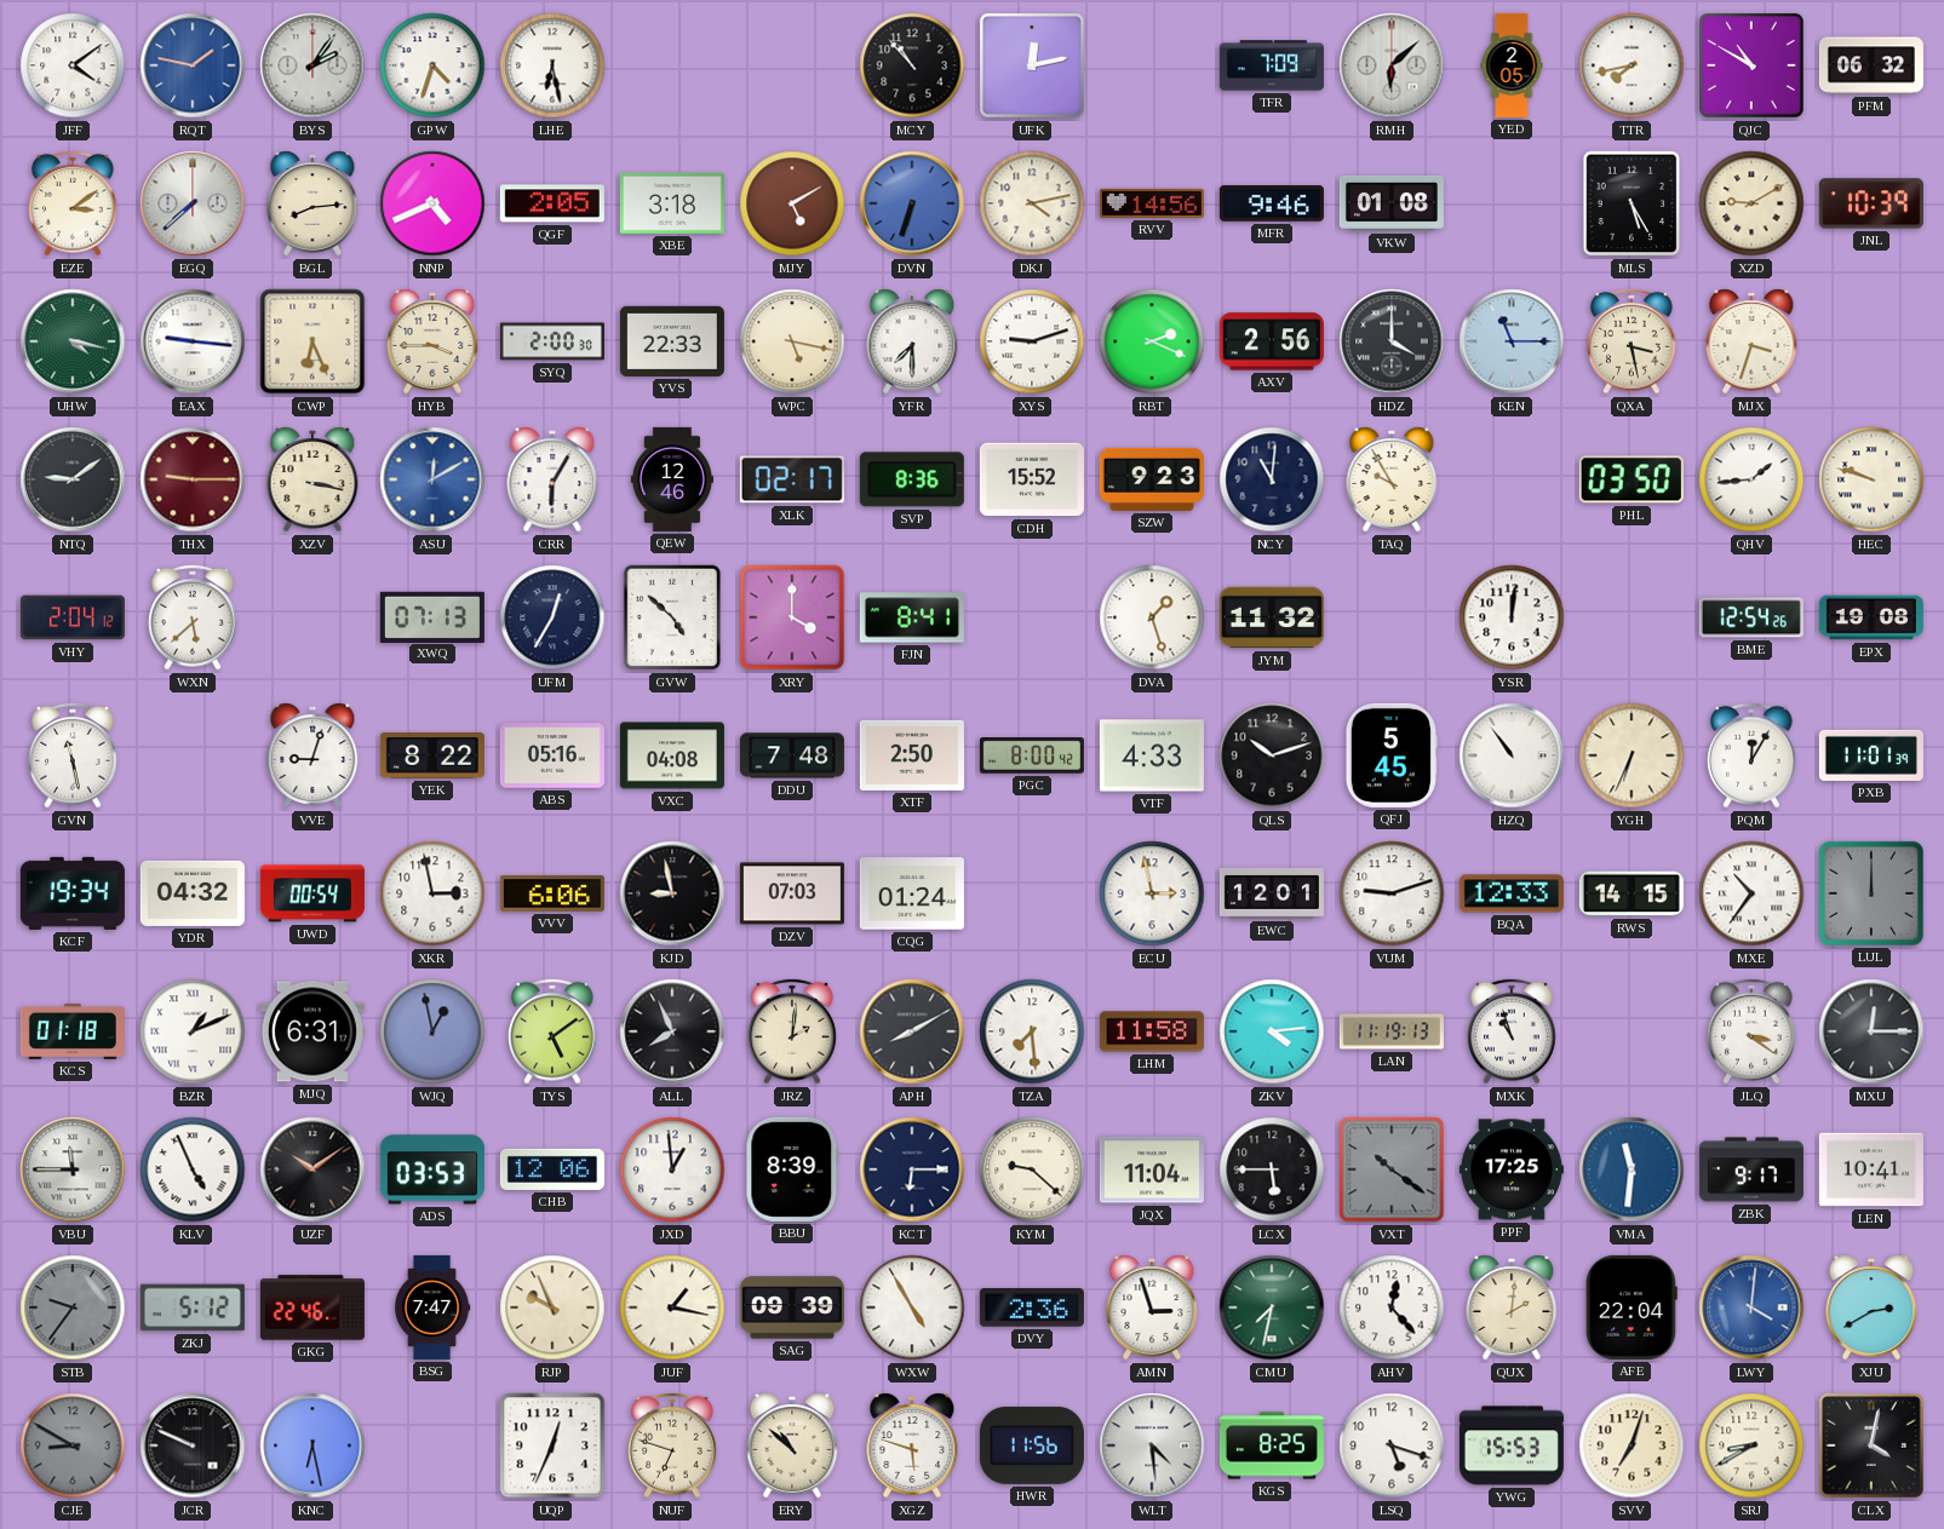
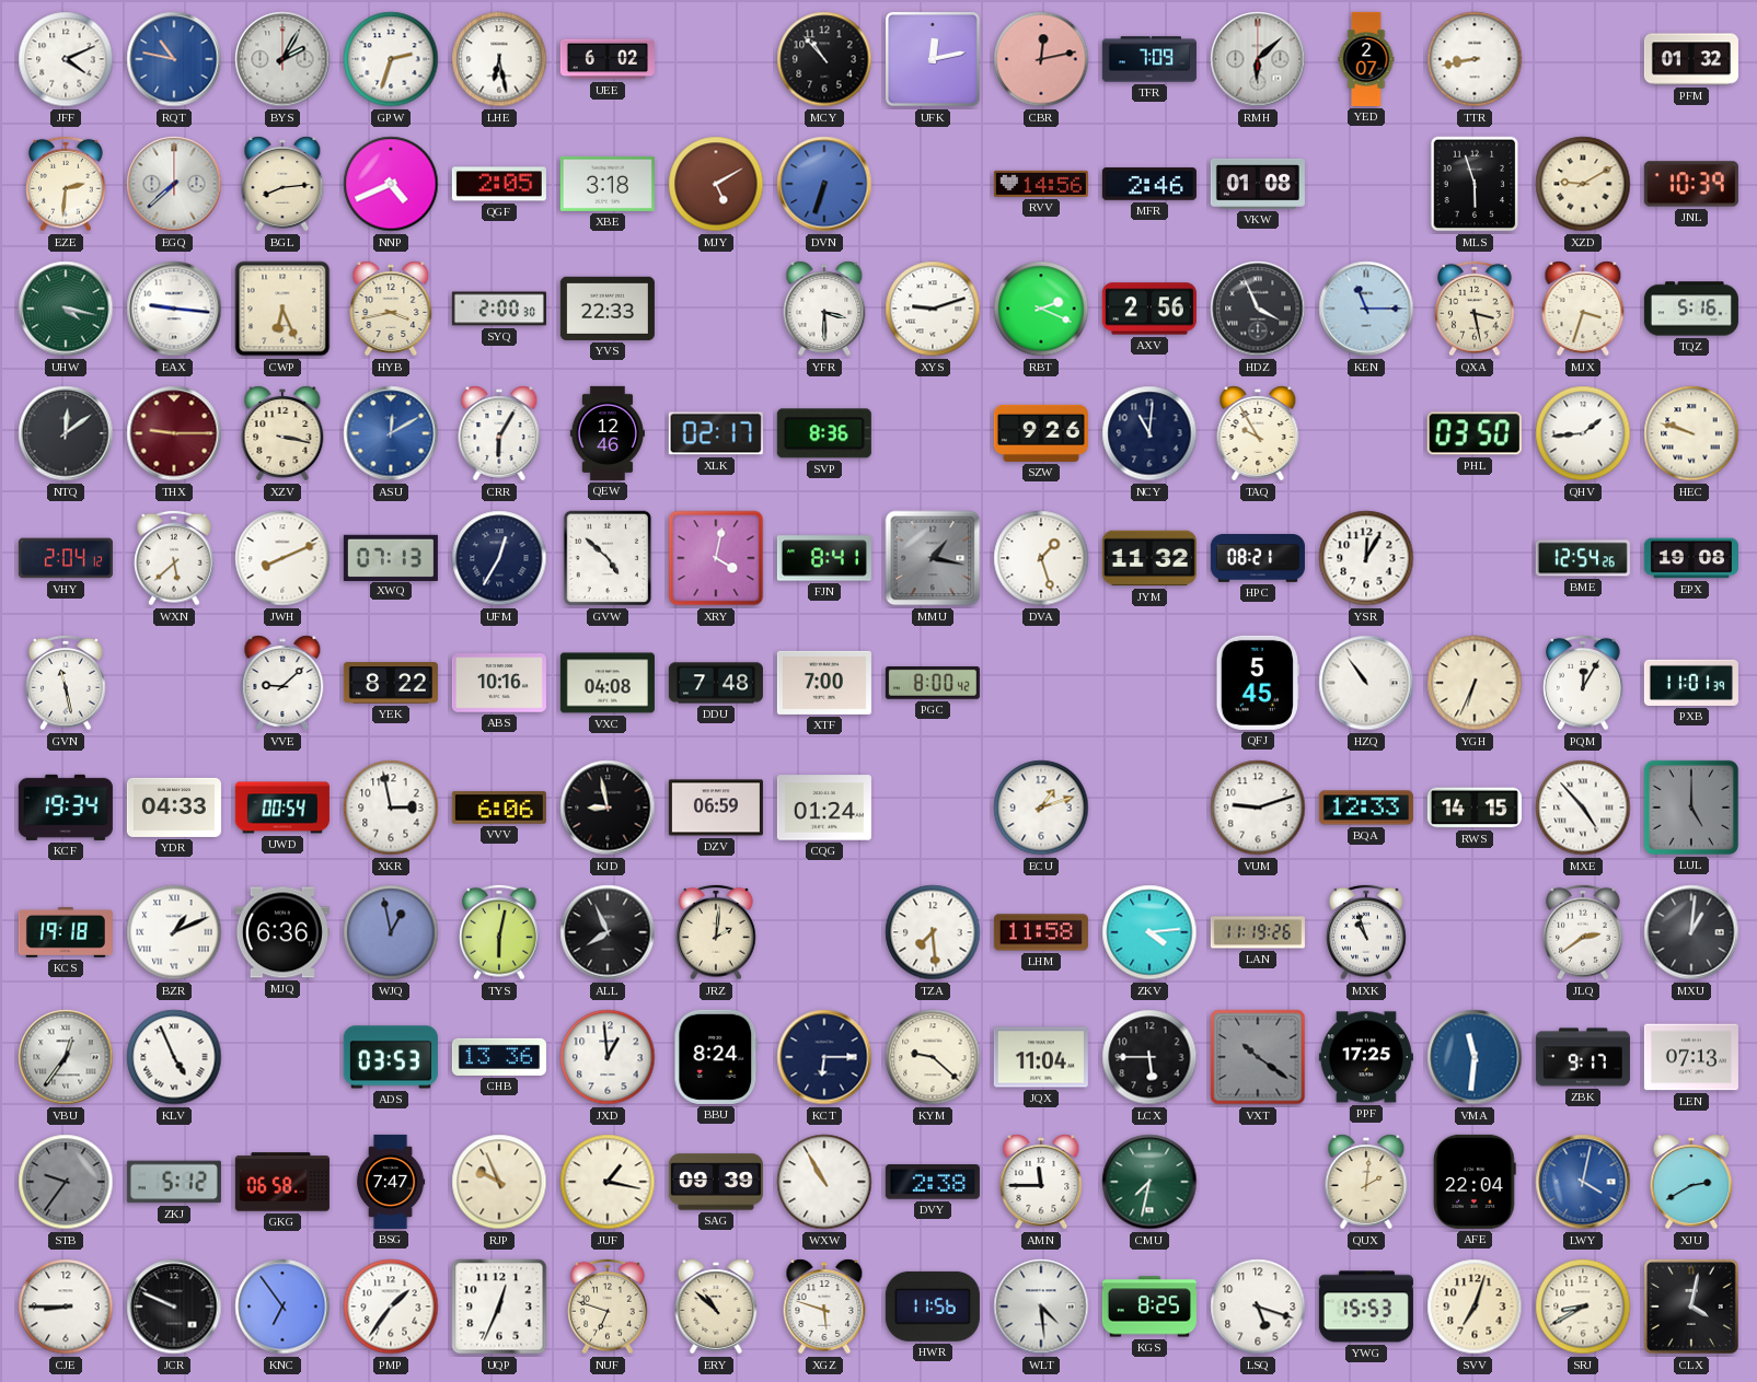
JFF: 4:09 -> 4:11 (66, 59)
RQT: 1:47 -> 10:47 (174, 59)
BYS: 2:06 -> 2:05 (282, 59)
GPW: 4:33 -> 2:33 (391, 59)
UEE: none -> 6:02 (608, 59)
CBR: none -> 12:13 (1041, 59)
YED: 2:05 -> 2:07 (1366, 59)
TTR: 7:43 -> 8:43 (1475, 59)
QJC: 10:50 -> none (1751, 65)
PFM: 06:32 -> 01:32 (1691, 59)
EZE: 3:09 -> 2:31 (66, 184)
DKJ: 4:13 -> none (1032, 203)
MFR: 9:46 -> 2:46 (1149, 184)
MLS: 5:25 -> 5:57 (1475, 184)
HYB: 3:45 -> 3:43 (391, 309)
WPC: 5:17 -> none (792, 341)
YFR: 7:30 -> 3:30 (824, 309)
HDZ: 4:00 -> 3:56 (1258, 309)
TQZ: none -> 5:16 (1691, 309)
NTQ: 9:09 -> 12:09 (66, 433)
CDH: 15:52 -> none (1032, 479)
SZW: 9:23 -> 9:26 (1041, 433)
JWH: none -> 8:11 (282, 558)
XRY: 4:00 -> 4:02 (716, 558)
MMU: none -> 1:17 (933, 558)
HPC: none -> 08:21 (1258, 559)
YSR: 12:01 -> 12:05 (1366, 558)
VVE: 9:03 -> 9:08 (282, 683)
ABS: 05:16 -> 10:16 (499, 683)
XTF: 2:50 -> 7:00 (824, 683)
VTF: 4:33 -> none (1152, 755)
QLS: 10:12 -> none (1272, 755)
YDR: 04:32 -> 04:33 (174, 808)
DZV: 07:03 -> 06:59 (716, 808)
ECU: 2:58 -> 1:12 (1041, 808)
EWC: 12:01 -> none (1272, 893)
MXE: 10:36 -> 4:53 (1583, 808)
LUL: 12:00 -> 5:00 (1691, 808)
KCS: 01:18 -> 19:18 (66, 932)
MJQ: 6:31 -> 6:36 (282, 932)
TYS: 5:09 -> 6:02 (499, 932)
APH: 8:10 -> none (912, 1031)
LAN: 11:19:13 -> 11:19:26 (1258, 932)
JLQ: 3:21 -> 2:39 (1583, 932)
MXU: 12:15 -> 1:01 (1691, 932)
VBU: 11:45 -> 12:36 (66, 1057)
UZF: 10:09 -> none (312, 1169)
CHB: 12:06 -> 13:36 (499, 1057)
BBU: 8:39 -> 8:24 (716, 1057)
LEN: 10:41 -> 07:13 (1691, 1057)
GKG: 22:46 -> 06:58 (282, 1182)
WXW: 4:55 -> 10:55 (824, 1182)
DVY: 2:36 -> 2:38 (933, 1182)
AMN: 2:57 -> 11:45 (1041, 1182)
AHV: 12:23 -> none (1392, 1307)
LWY: 4:01 -> 4:02 (1583, 1182)
CJE: 8:50 -> 8:45 (66, 1306)
CJE dial: grey -> white (66, 1306)
KNC: 6:28 -> 6:54 (282, 1306)
PMP: none -> 1:36 (391, 1306)
